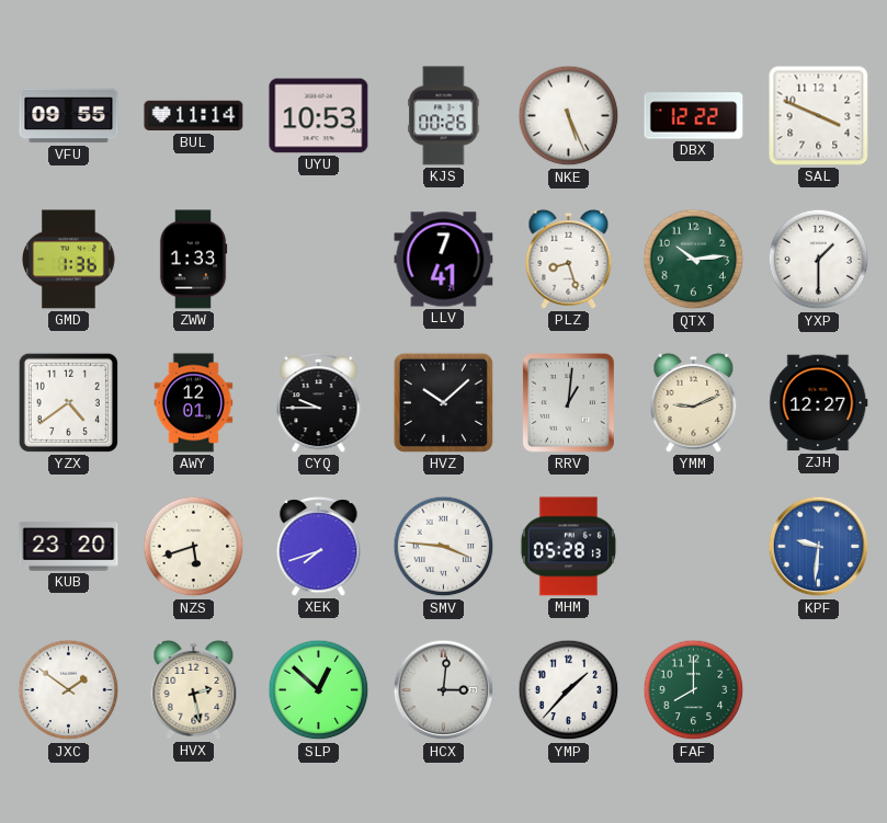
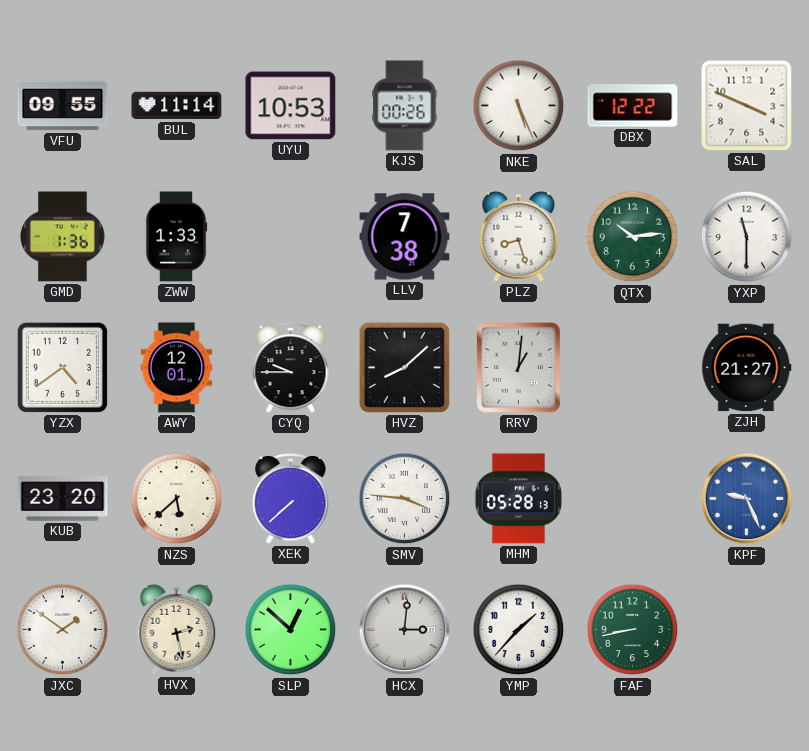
LLV: 7:41 -> 7:38 (405, 237)
YXP: 1:30 -> 11:30 (747, 237)
HVZ: 10:08 -> 8:08 (404, 367)
YMM: 9:11 -> none (694, 402)
ZJH: 12:27 -> 21:27 (747, 368)
NZS: 5:42 -> 5:38 (177, 499)
XEK: 7:42 -> 7:38 (291, 499)
KPF: 9:31 -> 9:26 (747, 499)
FAF: 8:00 -> 8:43 (633, 630)
